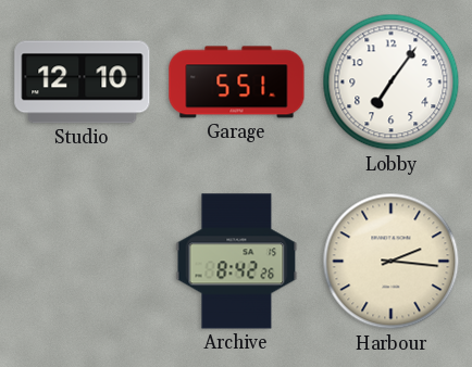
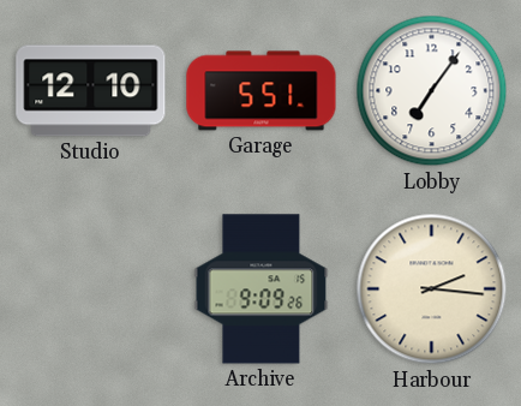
Archive: 8:42 -> 9:09 (262, 289)
